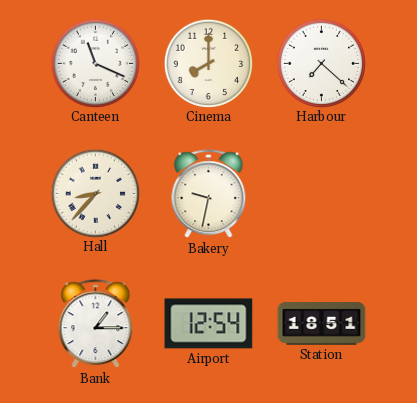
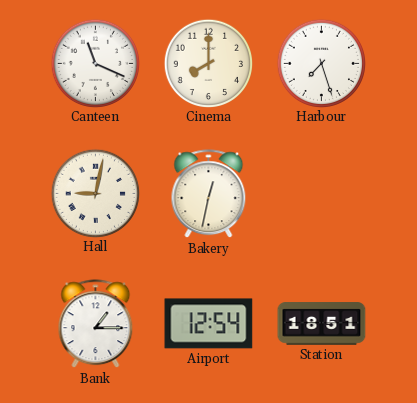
Harbour: 7:22 -> 7:27 (321, 63)
Hall: 8:37 -> 9:02 (95, 193)
Bakery: 9:32 -> 12:32 (209, 194)
